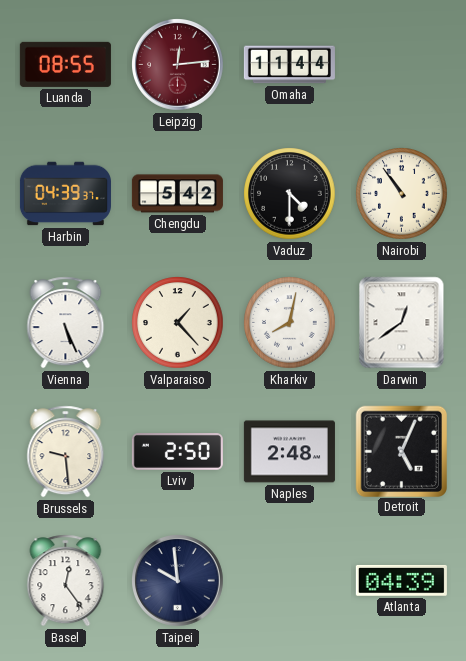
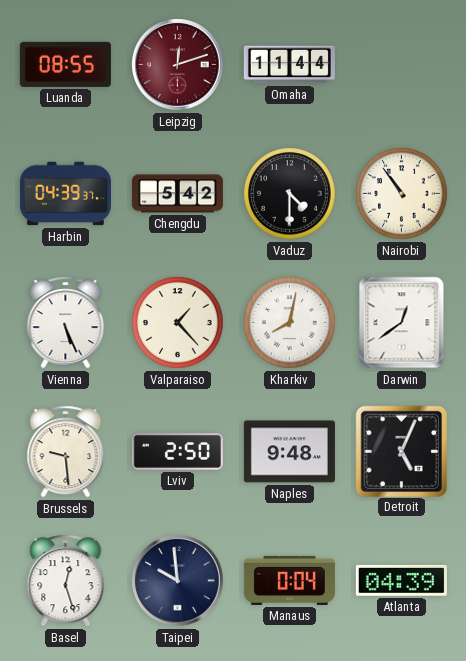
Leipzig: 12:14 -> 12:12 (178, 65)
Naples: 2:48 -> 9:48 (289, 452)
Basel: 12:24 -> 12:27 (66, 581)
Manaus: none -> 0:04 (289, 580)
